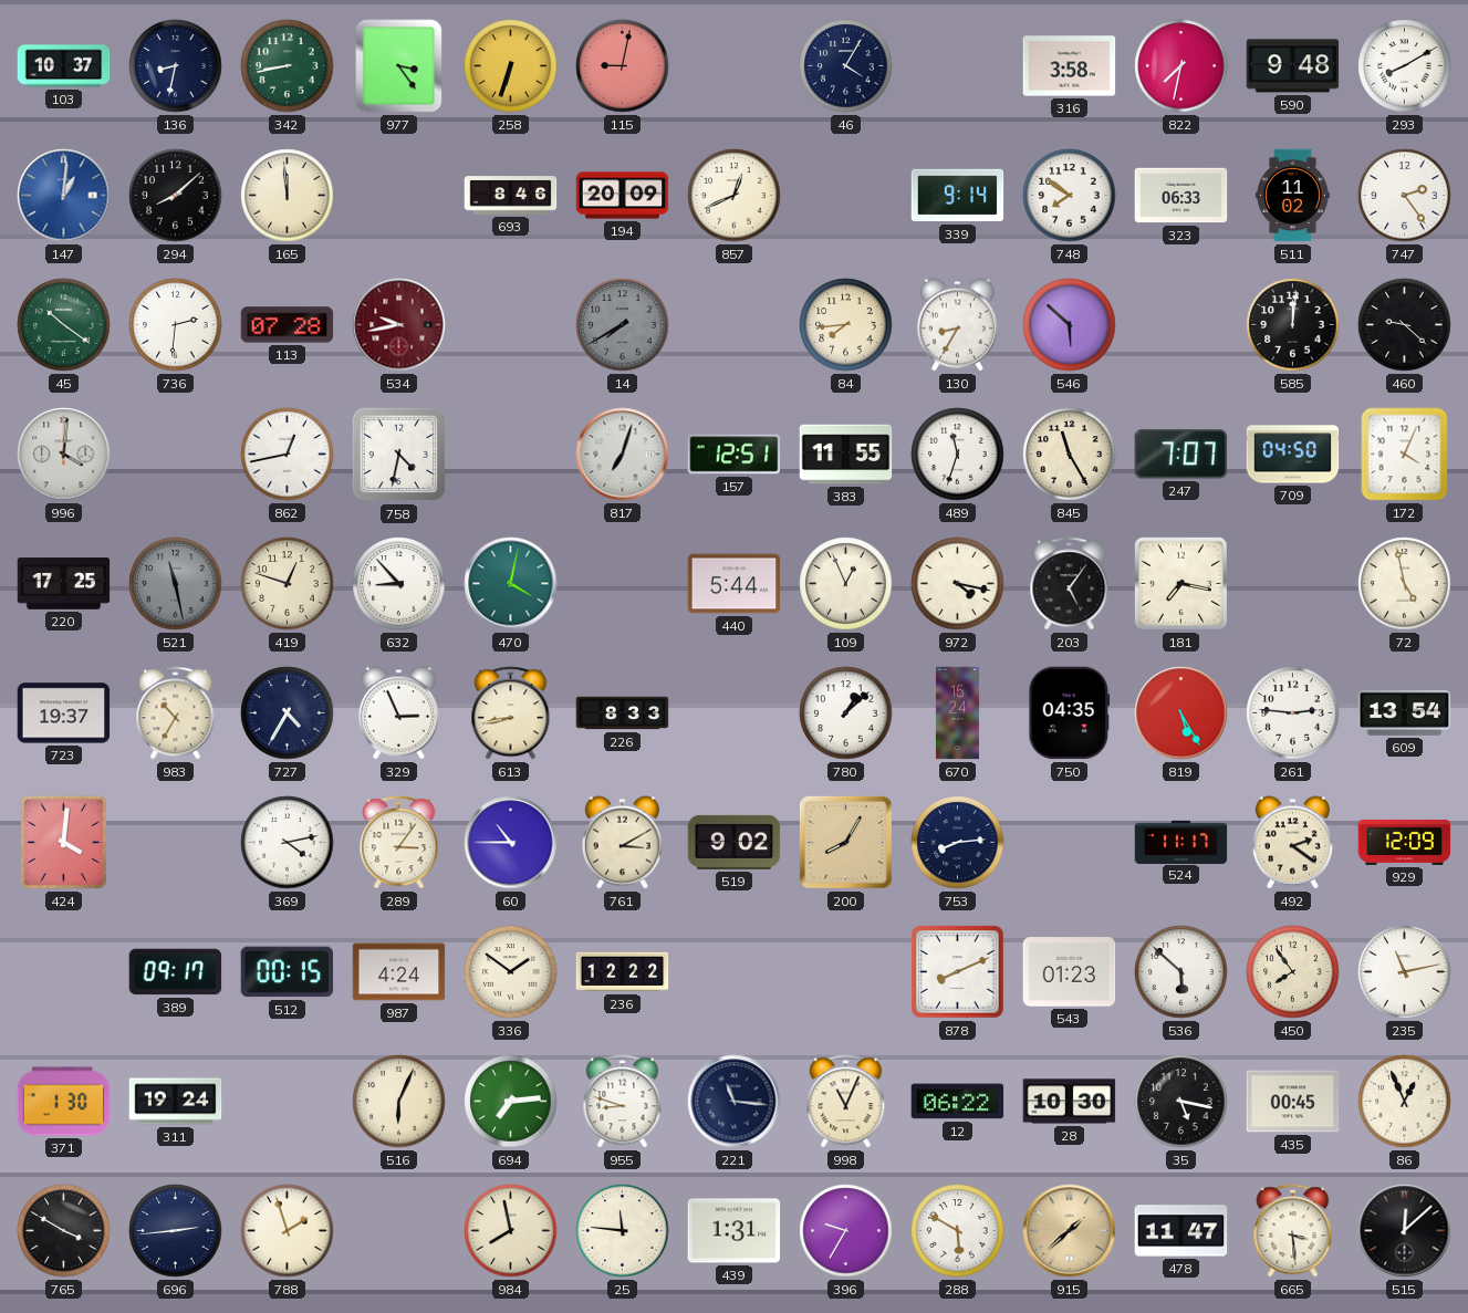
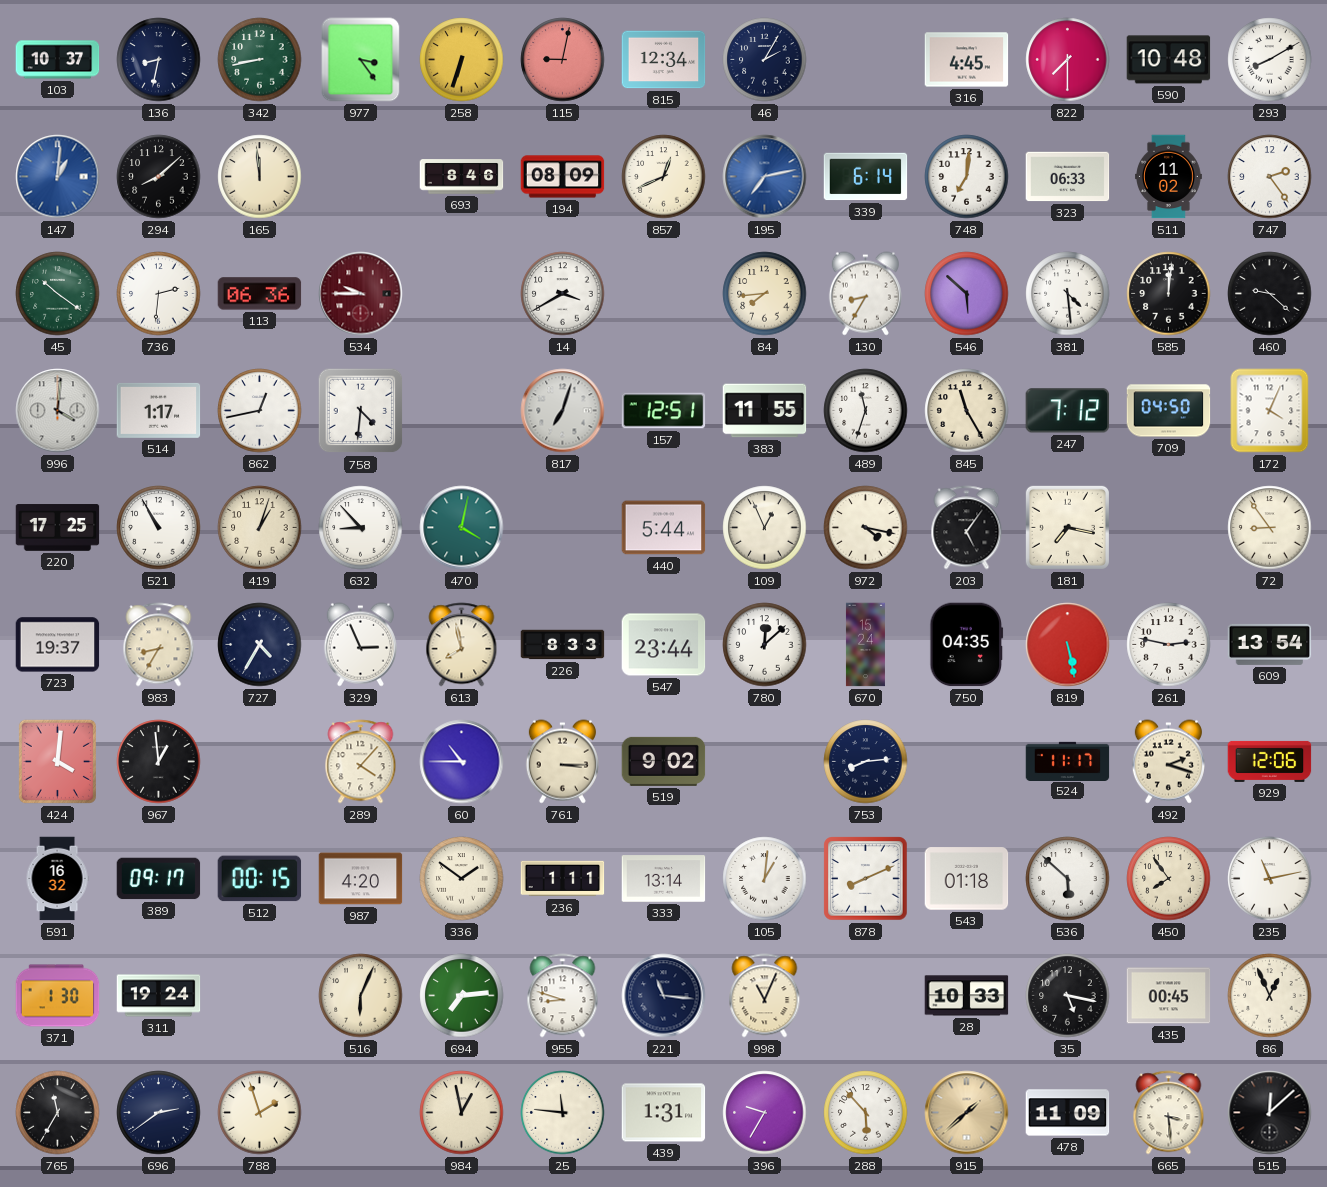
815: none -> 12:34 (664, 60)
46: 4:05 -> 2:05 (765, 60)
316: 3:58 -> 4:45 (967, 60)
822: 7:32 -> 7:30 (1068, 60)
590: 9:48 -> 10:48 (1169, 60)
194: 20:09 -> 08:09 (563, 177)
195: none -> 7:13 (765, 177)
339: 9:14 -> 6:14 (866, 177)
748: 7:51 -> 7:01 (967, 177)
113: 07:28 -> 06:36 (260, 294)
534: 9:43 -> 9:45 (361, 294)
14: 7:40 -> 3:40 (563, 294)
14 dial: grey -> white (563, 294)
381: none -> 4:29 (1068, 294)
514: none -> 1:17 (159, 410)
758: 4:32 -> 4:31 (361, 411)
247: 7:07 -> 7:12 (1068, 411)
521: 11:28 -> 10:55 (159, 528)
521 dial: grey -> white (159, 528)
419: 12:48 -> 1:03 (260, 528)
72: 4:58 -> 8:54 (1270, 528)
983: 10:35 -> 8:35 (159, 645)
613: 8:43 -> 7:58 (462, 645)
547: none -> 23:44 (664, 645)
780: 1:08 -> 12:08 (765, 645)
819: 5:25 -> 5:28 (1068, 645)
261: 2:46 -> 2:47 (1169, 645)
967: none -> 12:59 (159, 762)
369: 4:13 -> none (288, 843)
289: 3:06 -> 4:07 (361, 762)
761: 3:10 -> 3:15 (562, 762)
200: 8:05 -> none (845, 842)
492: 2:21 -> 2:18 (1168, 762)
929: 12:09 -> 12:06 (1270, 761)
591: none -> 16:32 (57, 879)
987: 4:24 -> 4:20 (361, 879)
236: 12:22 -> 1:11 (563, 879)
333: none -> 13:14 (664, 879)
105: none -> 1:01 (765, 879)
543: 01:23 -> 01:18 (967, 879)
12: 06:22 -> none (958, 1102)
28: 10:30 -> 10:33 (967, 996)
765: 3:50 -> 11:35 (58, 1113)
696: 2:44 -> 2:39 (159, 1113)
984: 7:58 -> 12:58 (462, 1113)
288: 5:50 -> 5:53 (866, 1113)
478: 11:47 -> 11:09 (1068, 1113)
